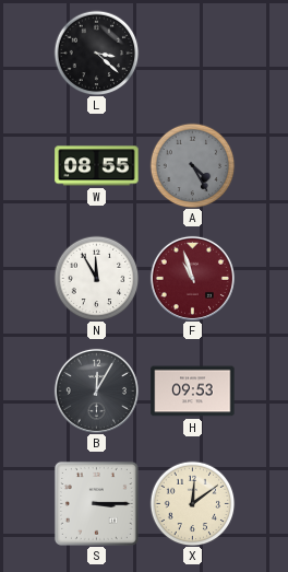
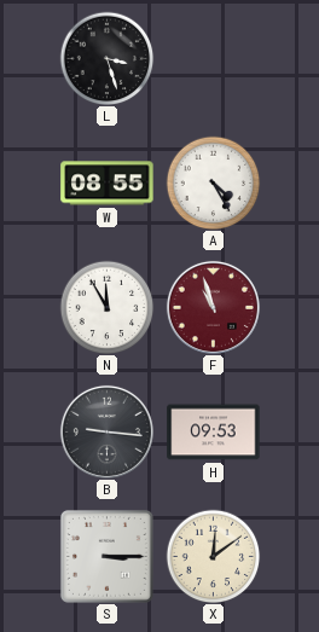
L: 3:22 -> 3:27 (106, 58)
A dial: grey -> white (213, 182)
B: 12:05 -> 9:16 (106, 431)
